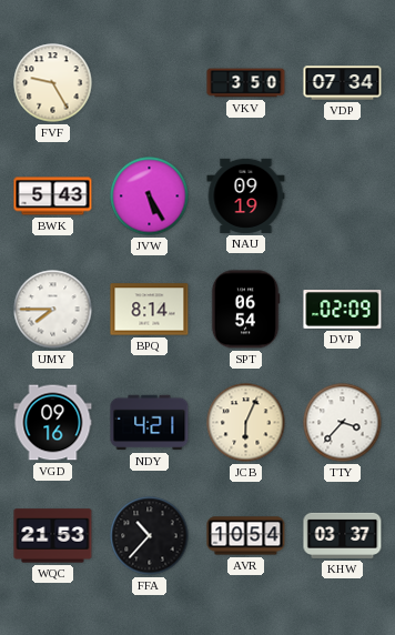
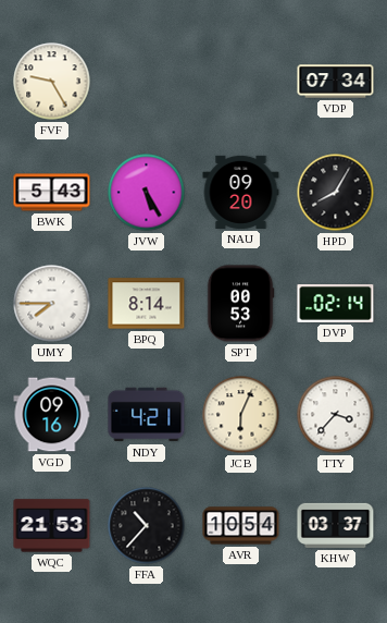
VKV: 3:50 -> none (246, 83)
NAU: 09:19 -> 09:20 (241, 192)
HPD: none -> 8:05 (336, 193)
SPT: 06:54 -> 00:53 (240, 304)
DVP: 02:09 -> 02:14 (336, 304)
